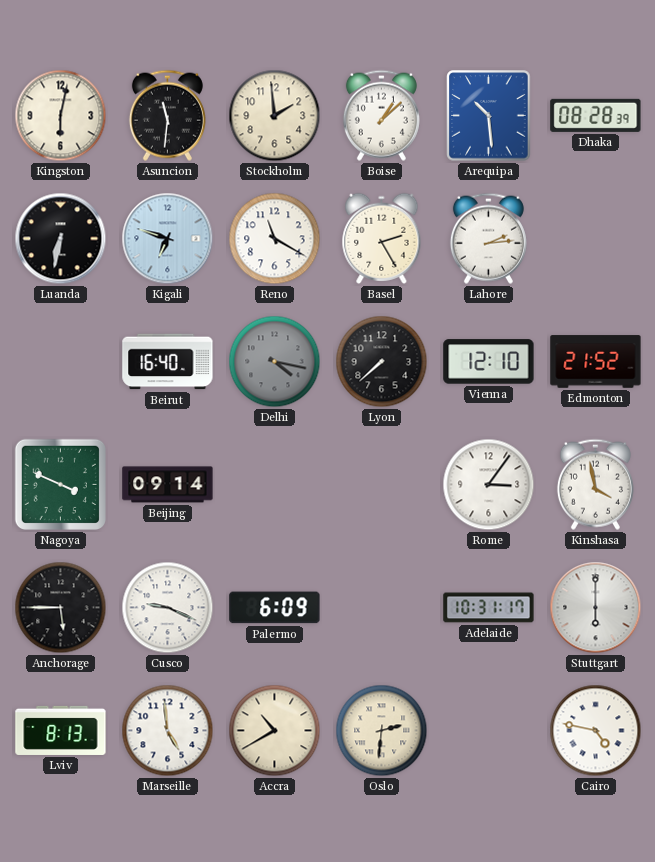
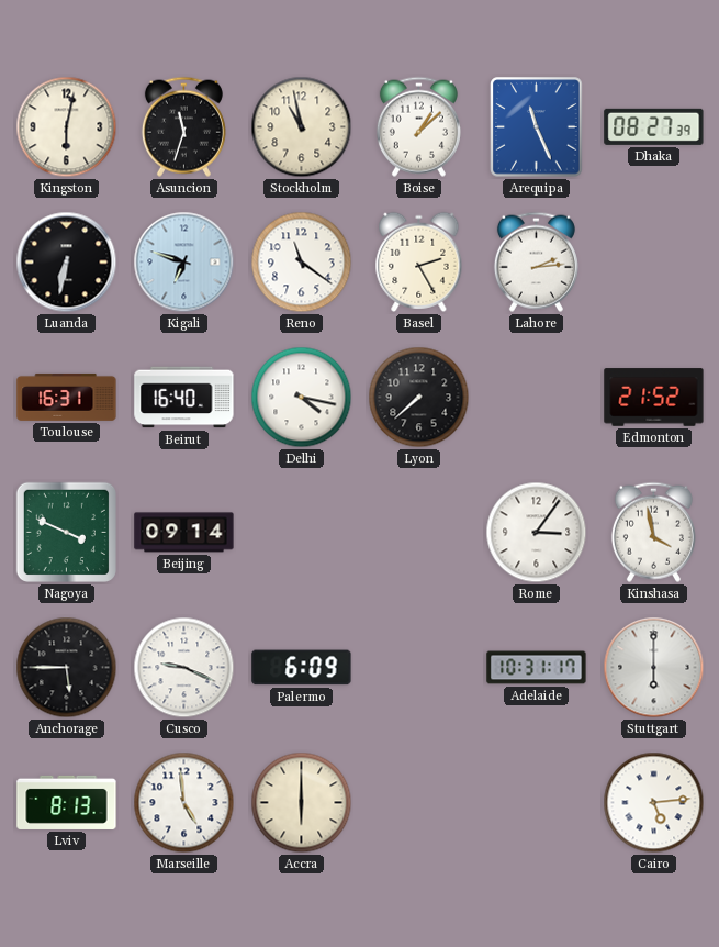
Asuncion: 11:31 -> 11:33 (183, 126)
Stockholm: 1:59 -> 10:58 (302, 127)
Arequipa: 10:29 -> 11:26 (537, 127)
Dhaka: 08:28 -> 08:27 (654, 126)
Reno: 11:20 -> 11:21 (302, 263)
Toulouse: none -> 16:31 (67, 397)
Delhi dial: grey -> white (302, 398)
Vienna: 12:10 -> none (489, 362)
Accra: 10:40 -> 6:00 (302, 803)
Oslo: 2:31 -> none (382, 731)
Cairo: 4:47 -> 5:14 (654, 803)
